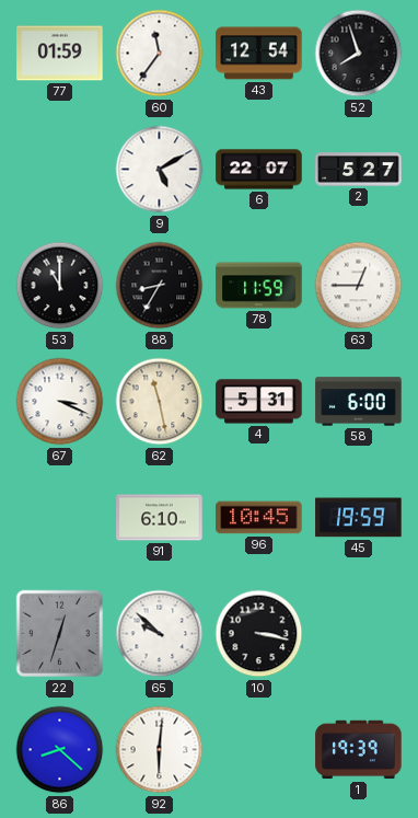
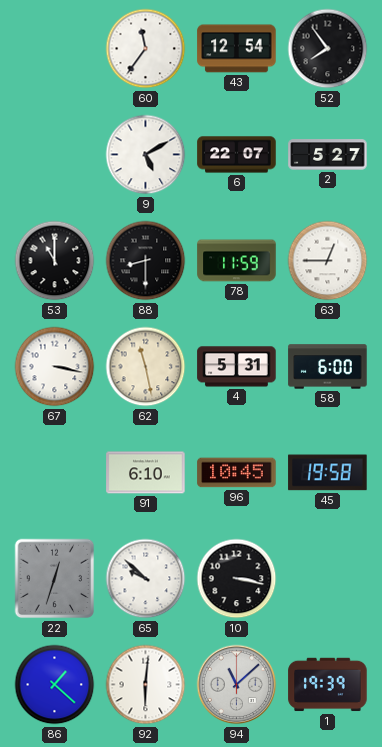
77: 01:59 -> none (60, 54)
52: 7:57 -> 7:54 (328, 49)
88: 8:35 -> 8:30 (146, 261)
67: 3:19 -> 3:17 (55, 367)
45: 19:59 -> 19:58 (328, 473)
86: 8:22 -> 1:22 (55, 685)
94: none -> 11:08 (237, 685)
